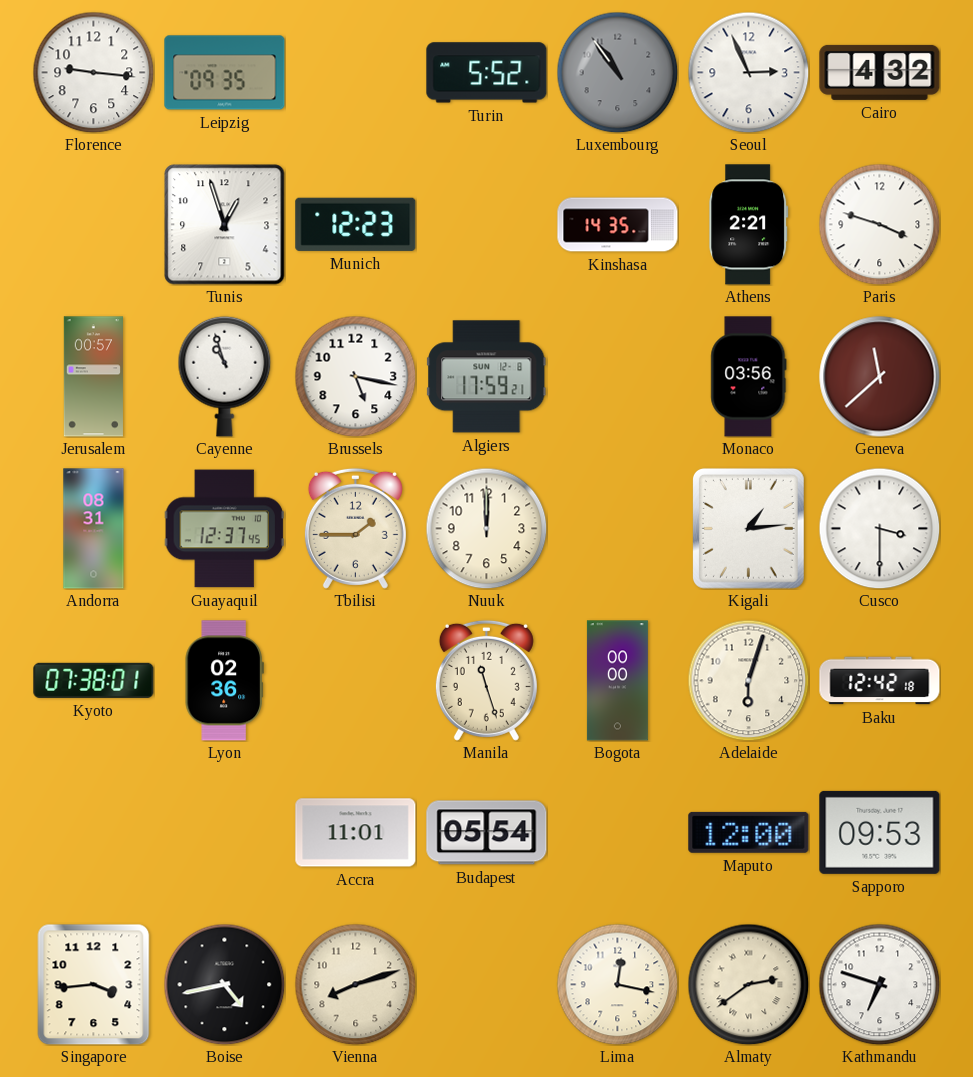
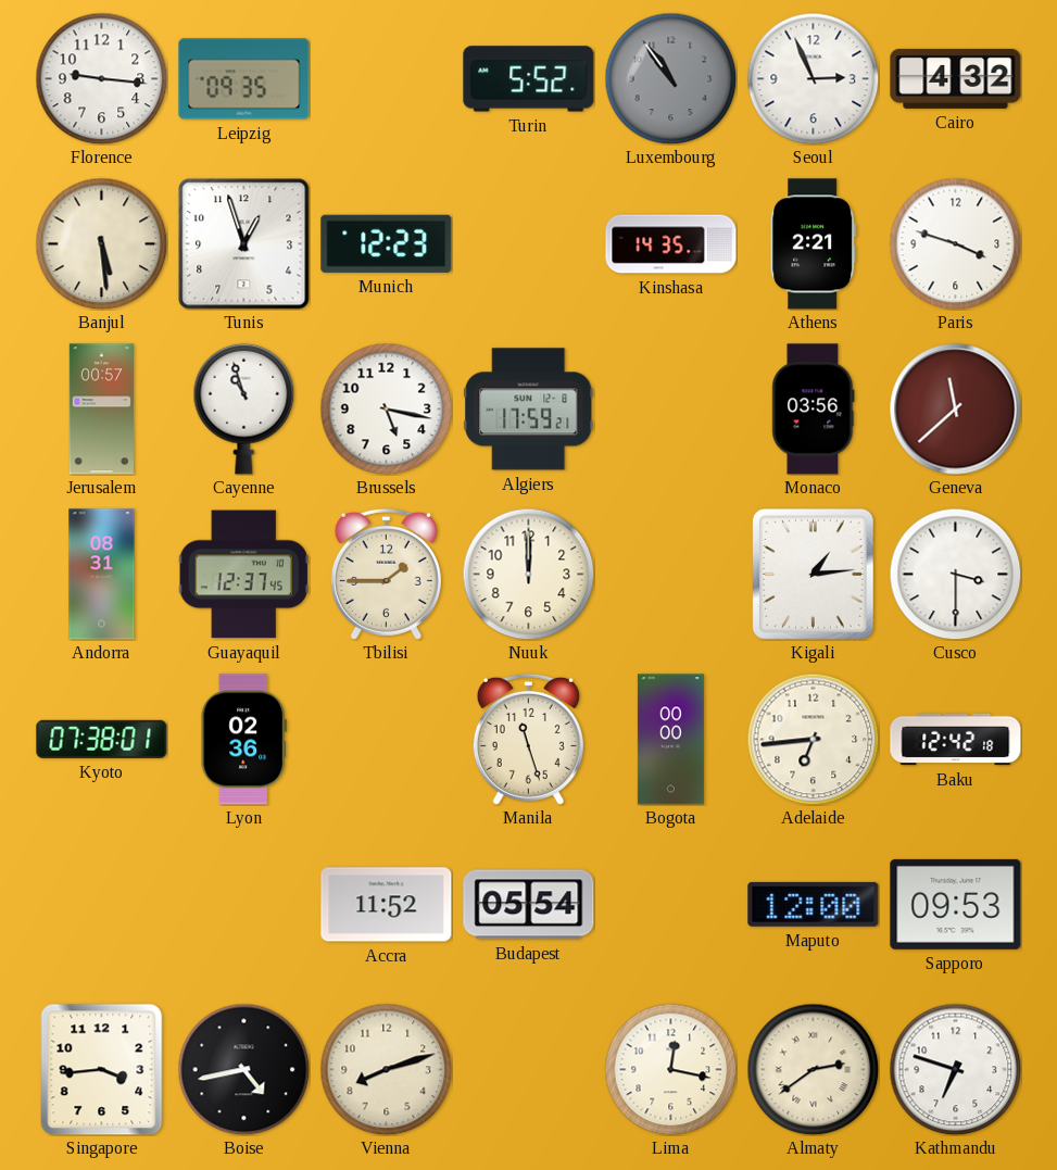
Banjul: none -> 5:29 (101, 243)
Adelaide: 6:03 -> 6:44 (813, 739)
Accra: 11:01 -> 11:52 (387, 905)
